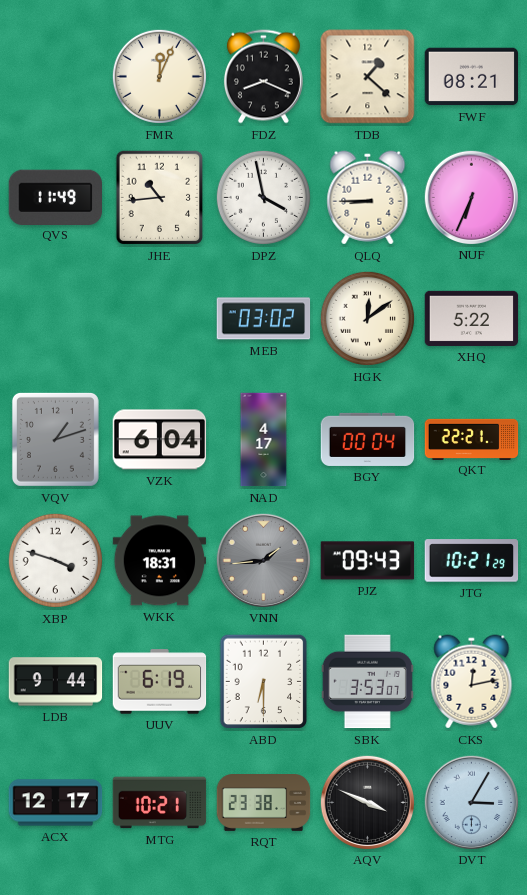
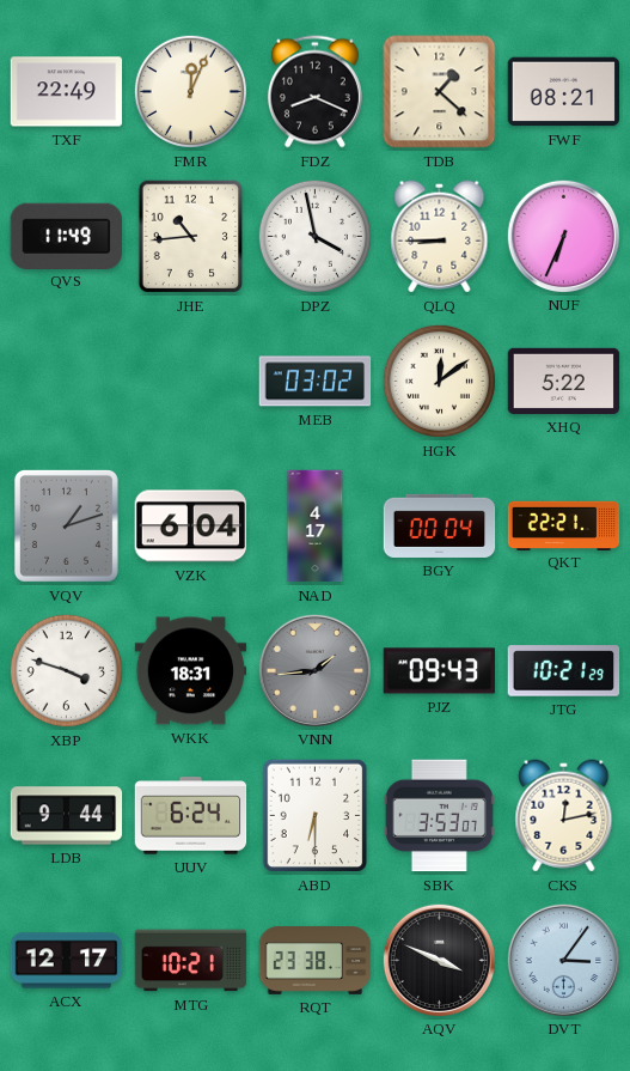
TXF: none -> 22:49 (67, 92)
UUV: 6:19 -> 6:24 (191, 816)
DVT: 3:05 -> 3:06 (563, 960)
